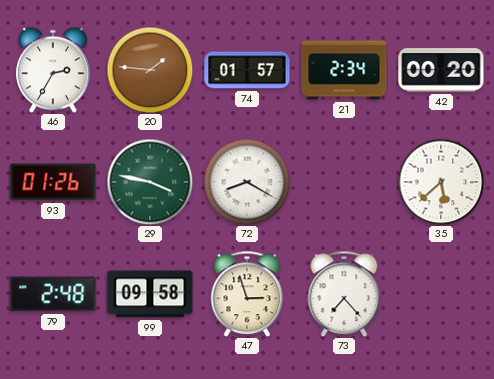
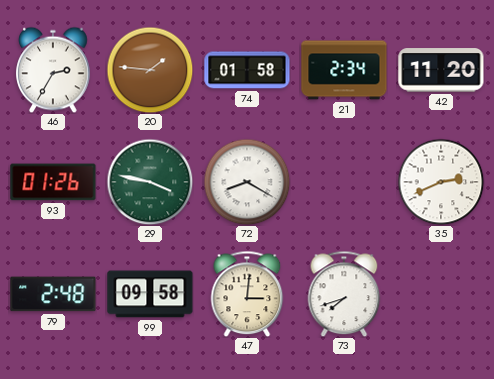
74: 01:57 -> 01:58 (247, 70)
42: 00:20 -> 11:20 (441, 70)
35: 5:38 -> 2:41 (441, 182)
47: 2:57 -> 3:01 (247, 294)
73: 7:23 -> 7:42 (344, 294)
